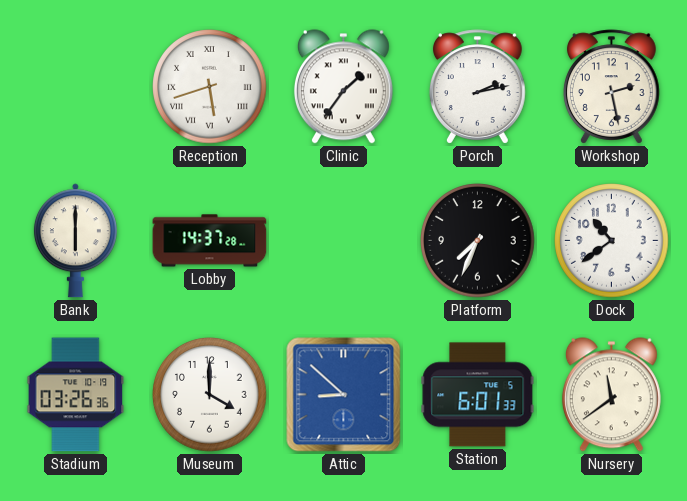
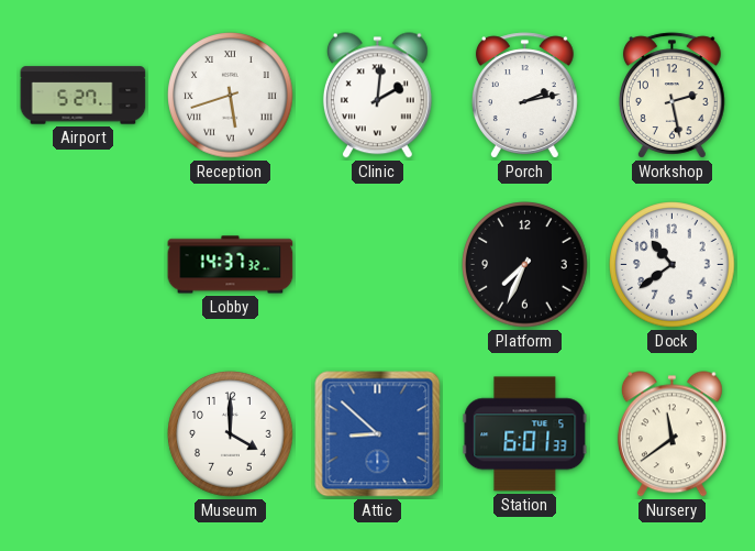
Airport: none -> 5:27 (84, 96)
Clinic: 1:36 -> 2:01 (377, 96)
Bank: 6:00 -> none (75, 241)
Lobby: 14:37:28 -> 14:37:32 (231, 265)
Stadium: 03:26 -> none (76, 395)
